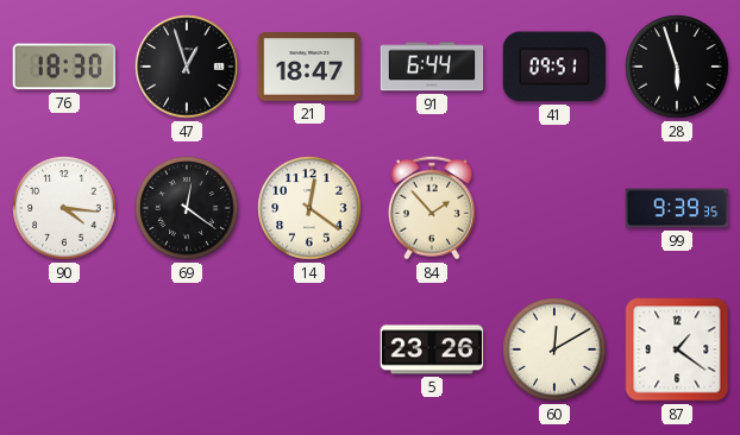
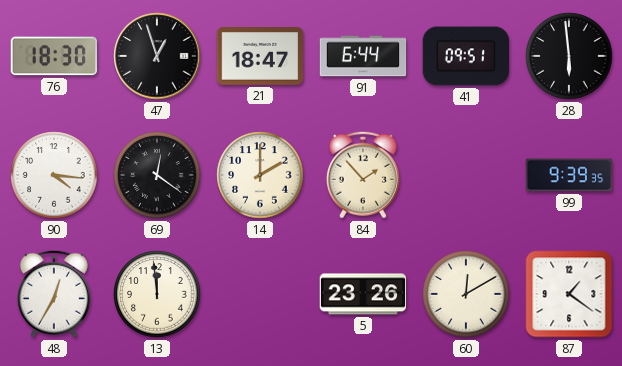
28: 5:57 -> 5:59 (569, 56)
14: 12:21 -> 2:00 (260, 175)
48: none -> 12:35 (54, 294)
13: none -> 11:59 (157, 294)
